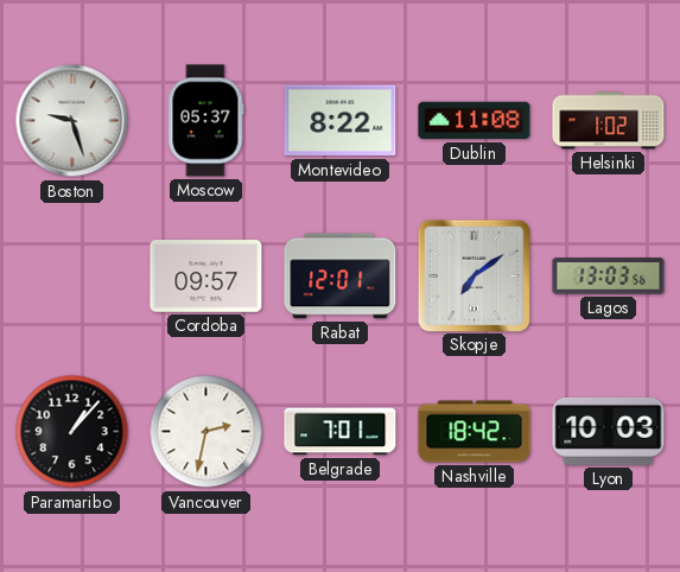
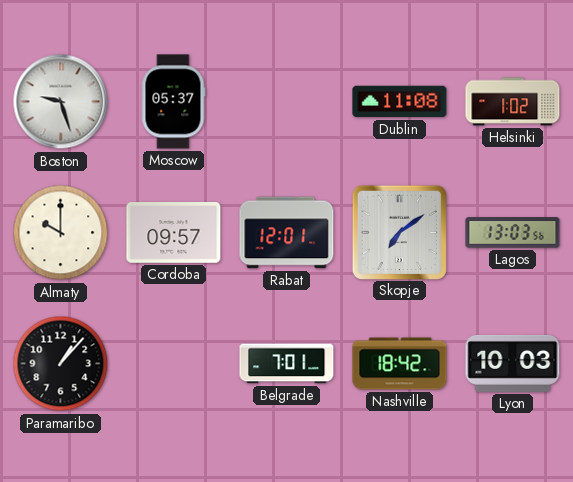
Montevideo: 8:22 -> none (341, 121)
Almaty: none -> 10:00 (61, 233)
Vancouver: 2:32 -> none (206, 432)
